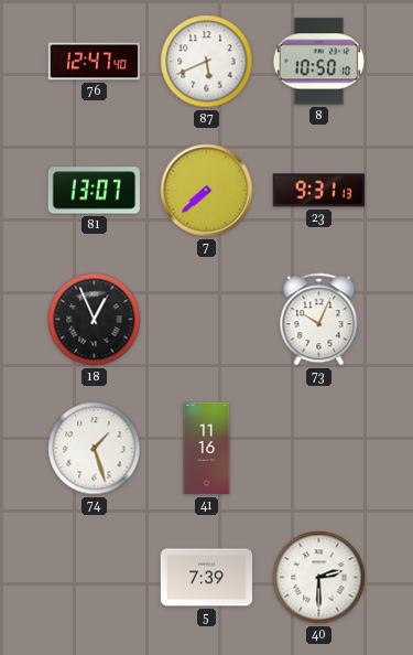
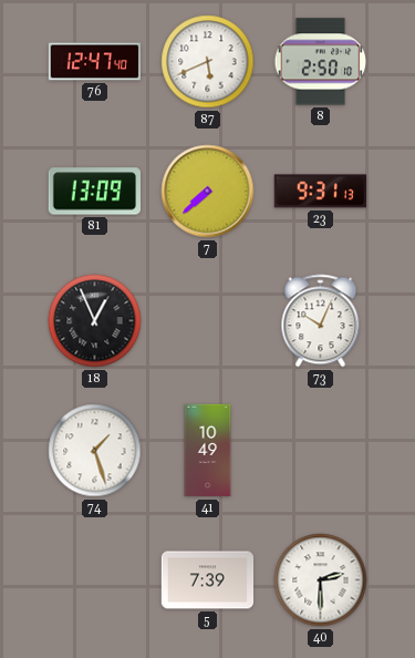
8: 10:50 -> 2:50 (321, 62)
81: 13:07 -> 13:09 (94, 192)
41: 11:16 -> 10:49 (208, 451)
